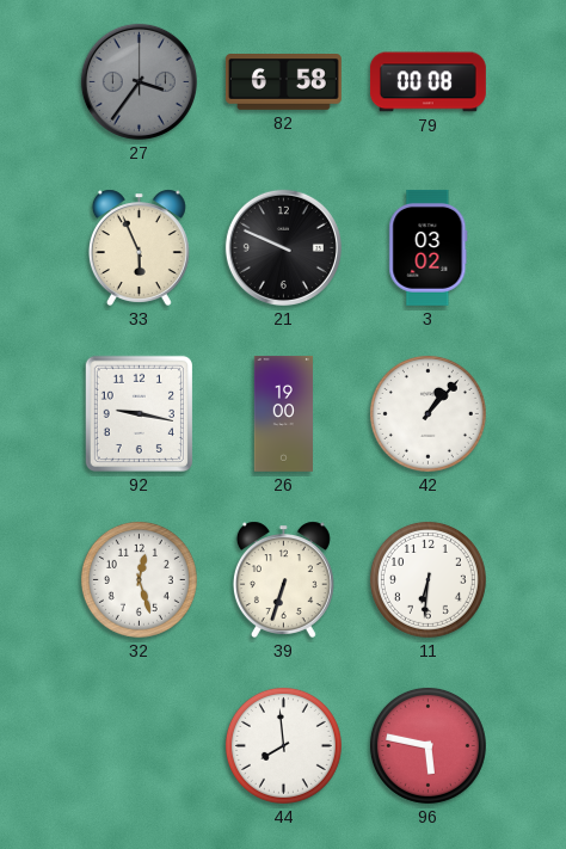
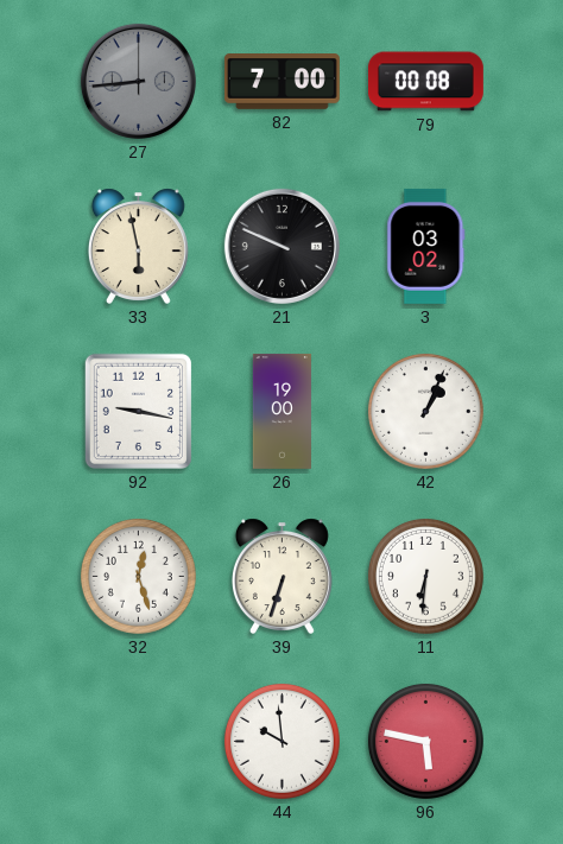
27: 3:36 -> 8:44 (138, 81)
82: 6:58 -> 7:00 (281, 82)
33: 5:56 -> 5:58 (138, 246)
42: 1:07 -> 1:04 (425, 411)
44: 7:59 -> 9:59 (281, 741)
